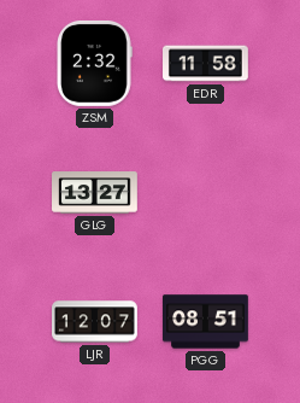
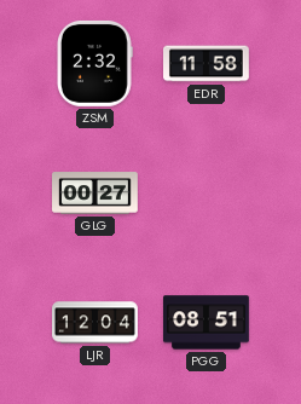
GLG: 13:27 -> 00:27 (95, 194)
LJR: 12:07 -> 12:04 (95, 323)
